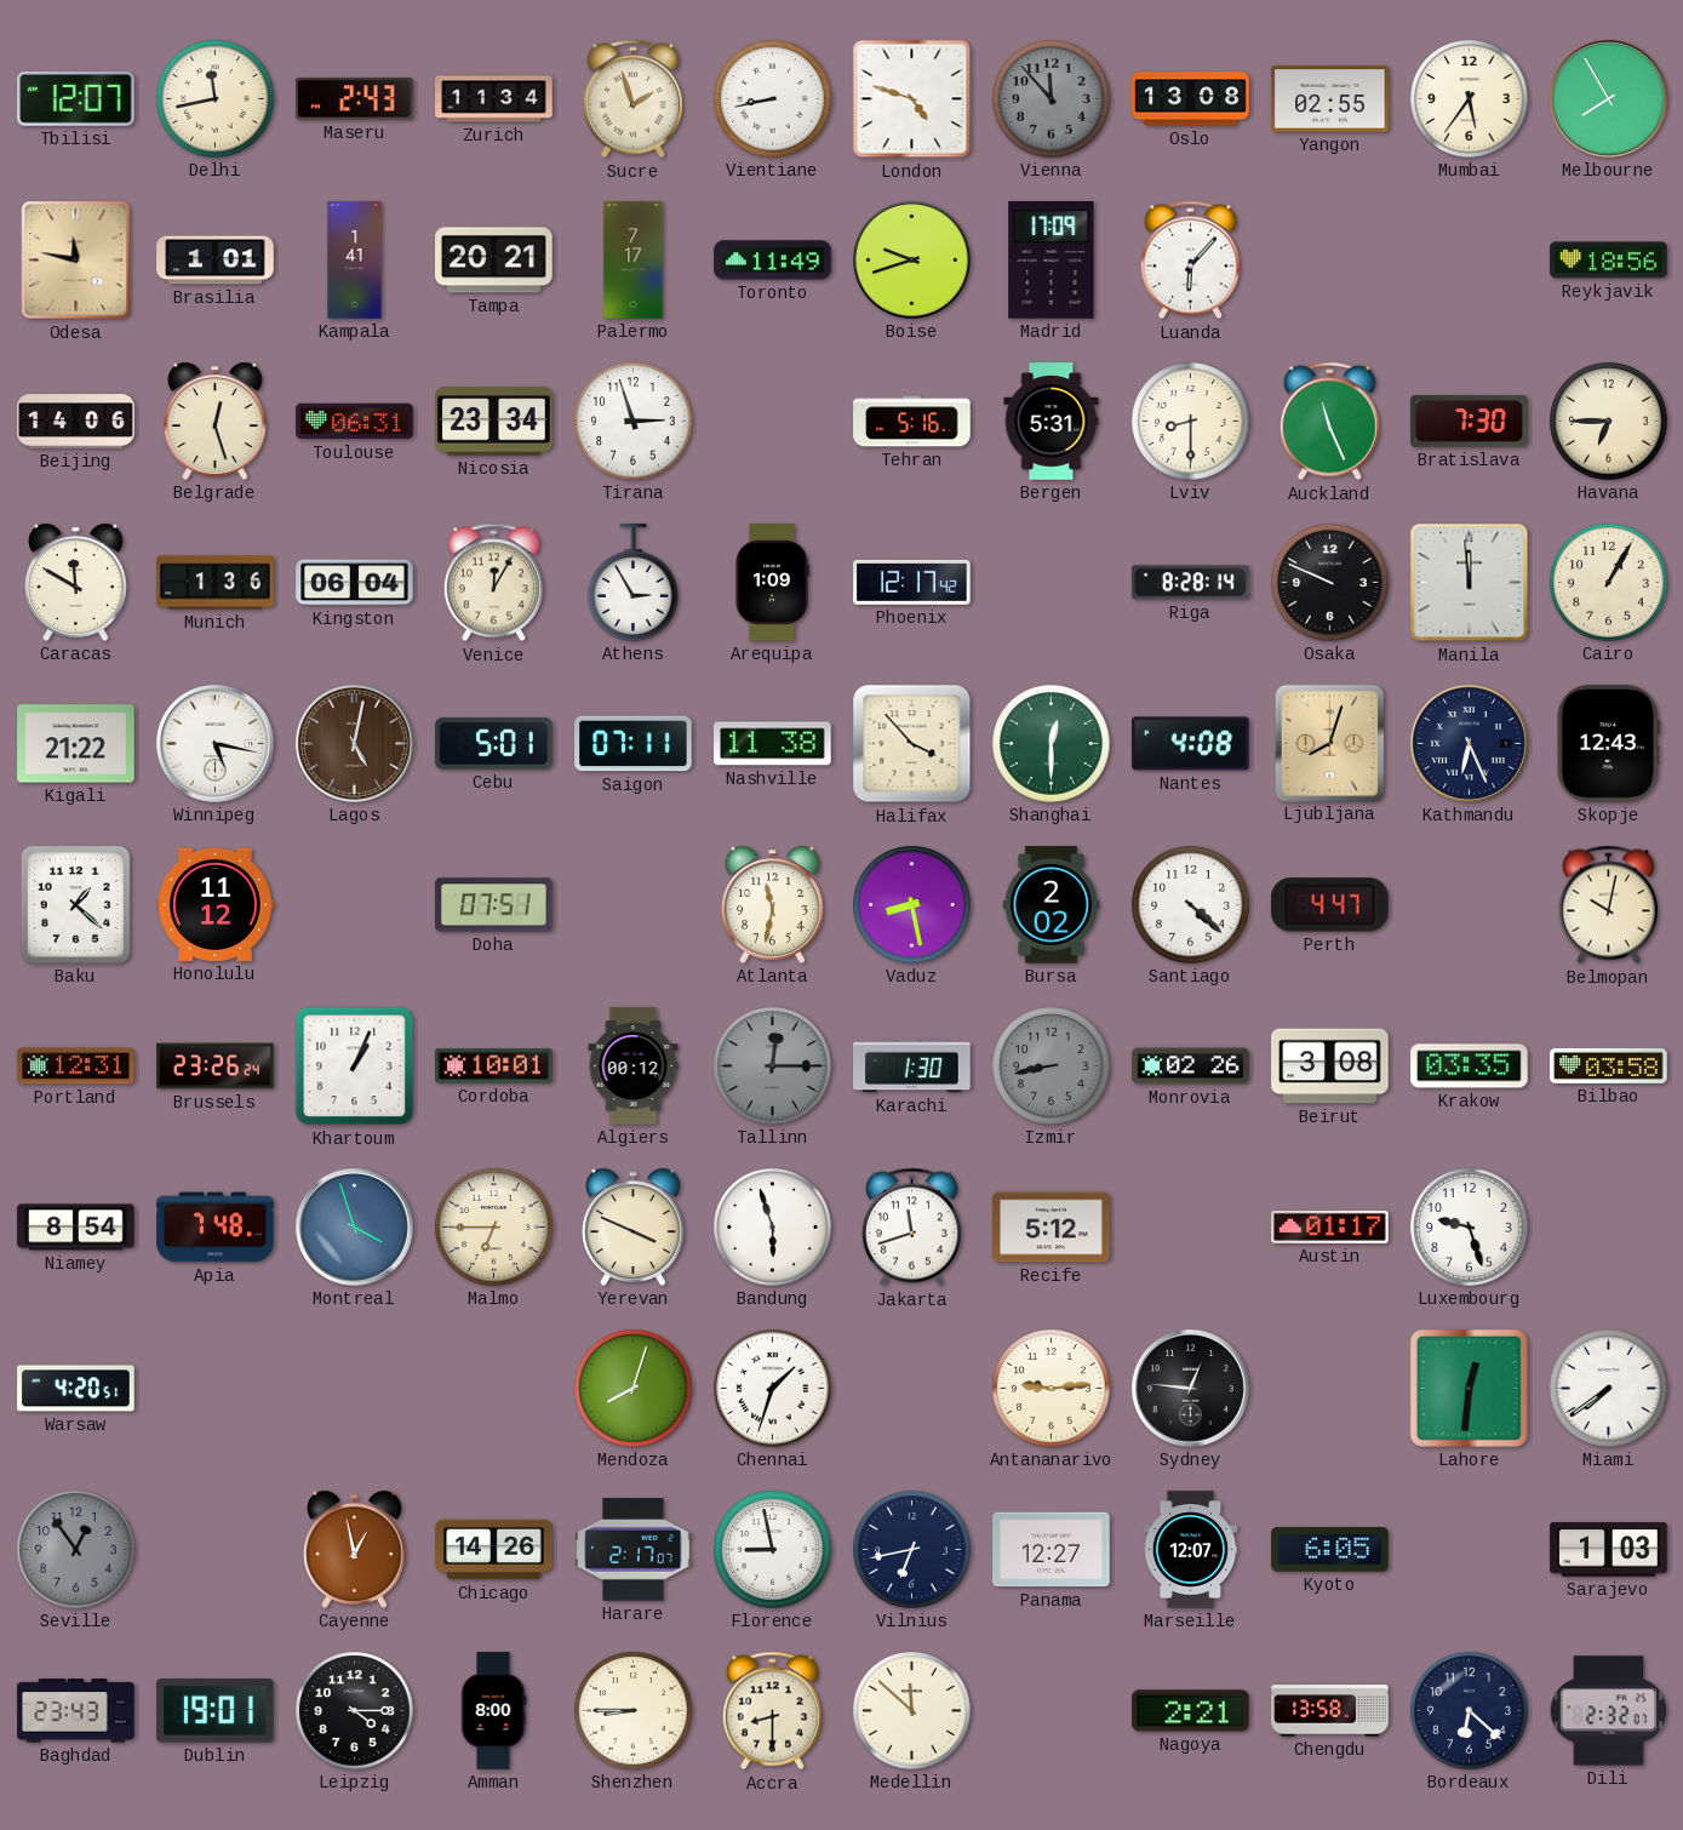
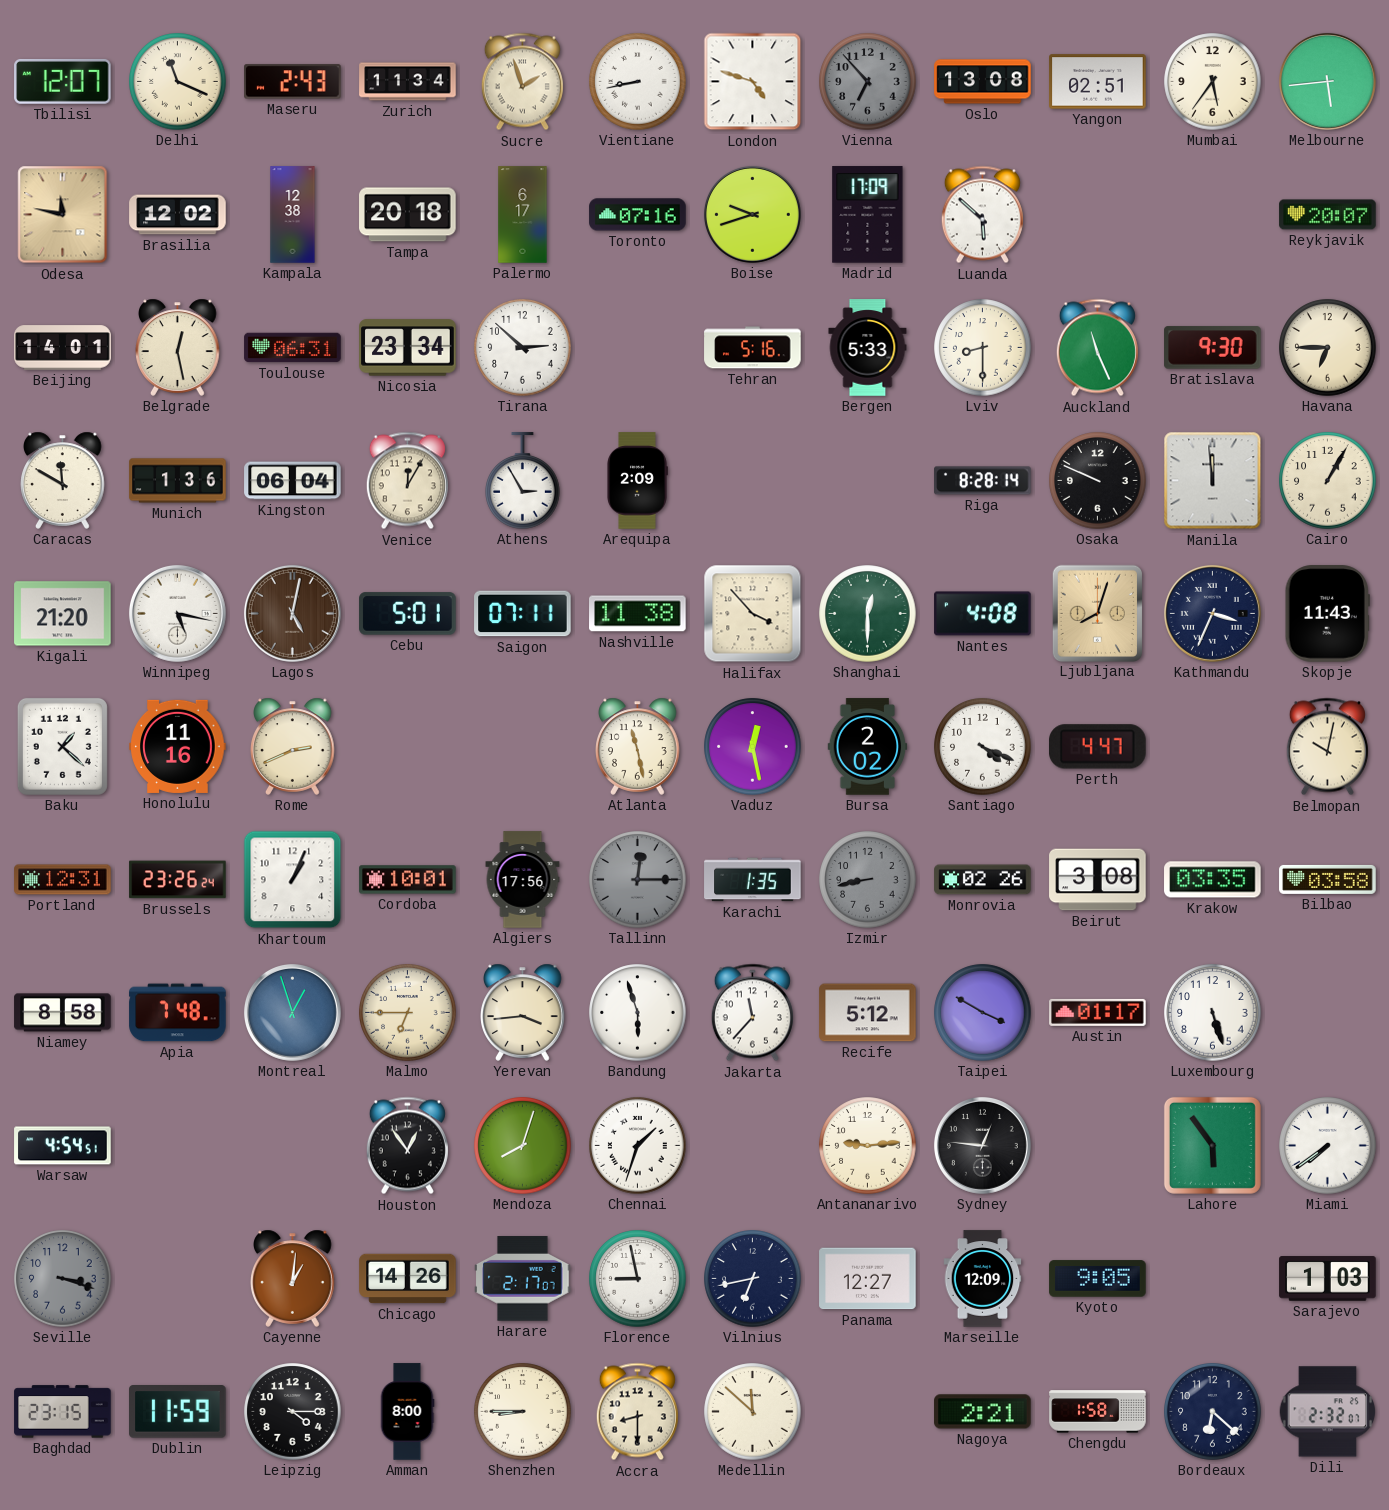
Delhi: 11:43 -> 11:19 (178, 82)
Vienna: 11:53 -> 6:53 (868, 82)
Yangon: 02:55 -> 02:51 (1098, 82)
Melbourne: 7:55 -> 5:44 (1327, 81)
Brasilia: 1:01 -> 12:02 (178, 215)
Kampala: 1:41 -> 12:38 (293, 215)
Tampa: 20:21 -> 20:18 (408, 215)
Palermo: 7:17 -> 6:17 (523, 215)
Toronto: 11:49 -> 07:16 (638, 215)
Luanda: 6:07 -> 5:52 (982, 215)
Reykjavik: 18:56 -> 20:07 (1328, 215)
Beijing: 14:06 -> 14:01 (63, 348)
Belgrade: 12:27 -> 12:28 (178, 347)
Tirana: 2:57 -> 2:52 (523, 348)
Bergen: 5:31 -> 5:33 (868, 348)
Bratislava: 7:30 -> 9:30 (1213, 348)
Arequipa: 1:09 -> 2:09 (637, 481)
Phoenix: 12:17 -> none (912, 582)
Kigali: 21:22 -> 21:20 (63, 614)
Kathmandu: 6:26 -> 3:34 (1212, 613)
Skopje: 12:43 -> 11:43 (1327, 614)
Honolulu: 11:12 -> 11:16 (178, 746)
Rome: none -> 2:41 (293, 746)
Doha: 07:51 -> none (494, 905)
Atlanta: 11:32 -> 11:28 (638, 746)
Vaduz: 8:28 -> 12:28 (753, 747)
Santiago: 4:22 -> 4:19 (983, 747)
Algiers: 00:12 -> 17:56 (523, 880)
Karachi: 1:30 -> 1:35 (753, 880)
Niamey: 8:54 -> 8:58 (63, 1013)
Montreal: 3:57 -> 12:57 (292, 1012)
Yerevan: 3:49 -> 3:44 (523, 1012)
Jakarta: 11:42 -> 11:37 (752, 1013)
Taipei: none -> 3:50 (983, 1013)
Luxembourg: 9:27 -> 5:27 (1213, 1013)
Warsaw: 4:20 -> 4:54 (63, 1146)
Houston: none -> 12:54 (407, 1146)
Lahore: 12:31 -> 5:54 (1212, 1145)
Seville: 12:54 -> 3:18 (63, 1279)
Cayenne: 12:58 -> 1:01 (293, 1278)
Marseille: 12:07 -> 12:09 (983, 1279)
Kyoto: 6:05 -> 9:05 (1098, 1279)
Baghdad: 23:43 -> 23:15 (63, 1412)
Dublin: 19:01 -> 11:59 (178, 1412)
Chengdu: 13:58 -> 1:58 (1098, 1412)
